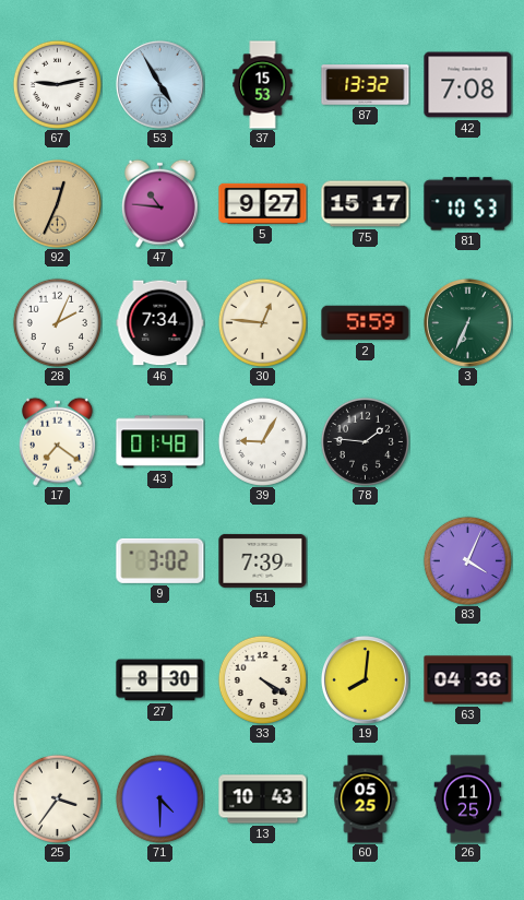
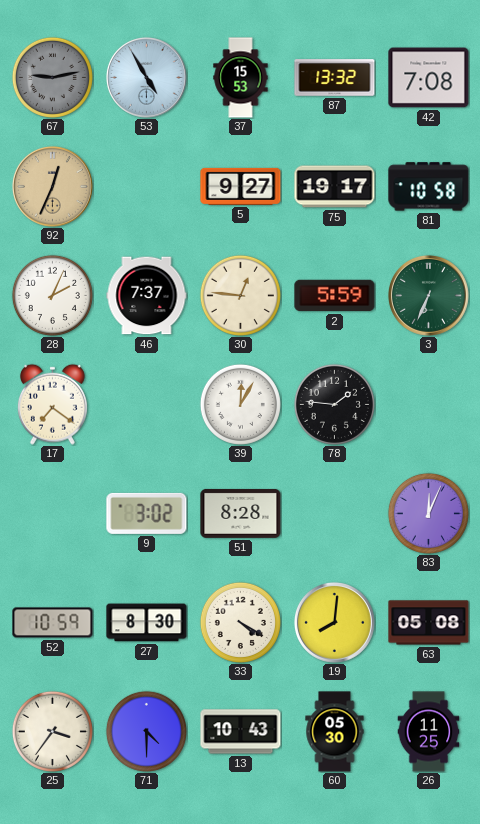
67 dial: white -> grey (52, 77)
47: 10:46 -> none (159, 203)
75: 15:17 -> 19:17 (335, 187)
81: 10:53 -> 10:58 (429, 187)
46: 7:34 -> 7:37 (147, 296)
43: 01:48 -> none (160, 442)
39: 9:05 -> 12:05 (240, 404)
51: 7:39 -> 8:28 (241, 513)
83: 4:04 -> 12:04 (428, 513)
52: none -> 10:59 (53, 623)
63: 04:36 -> 05:08 (429, 623)
60: 05:25 -> 05:30 (335, 732)
